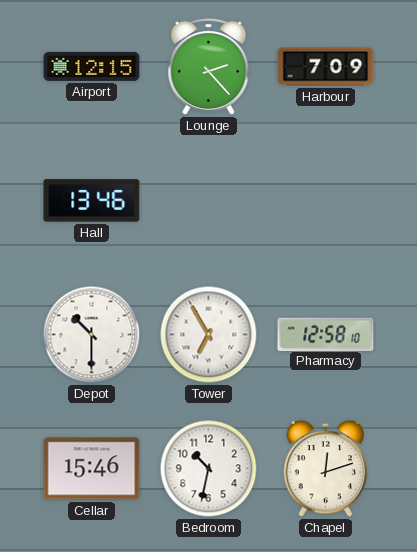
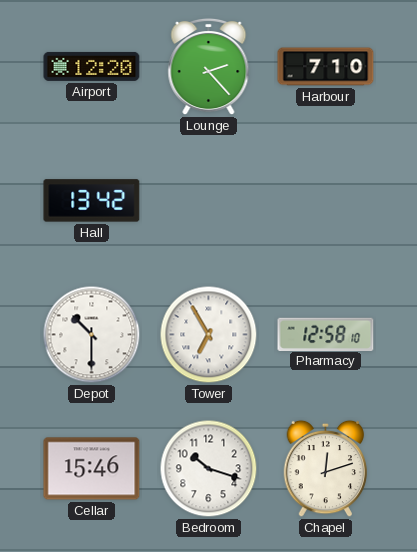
Airport: 12:15 -> 12:20 (92, 66)
Harbour: 7:09 -> 7:10 (326, 67)
Hall: 13:46 -> 13:42 (92, 201)
Bedroom: 10:32 -> 10:18 (209, 469)
